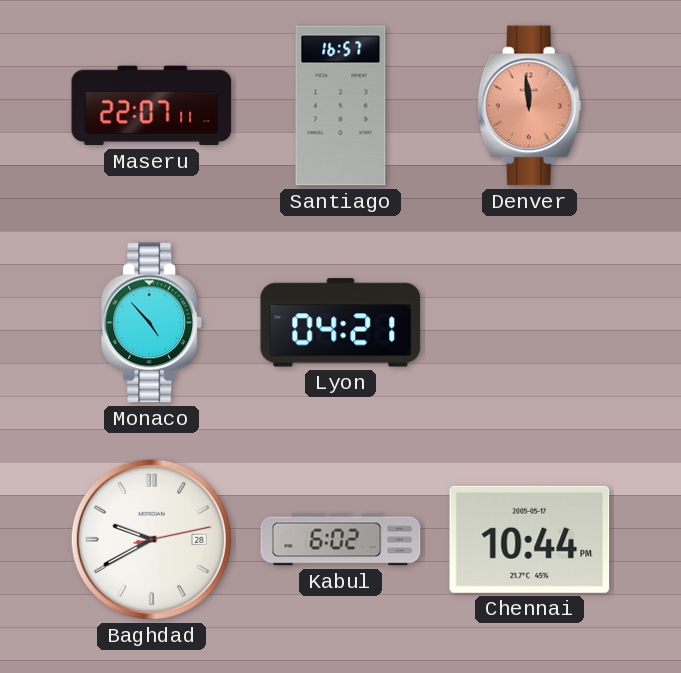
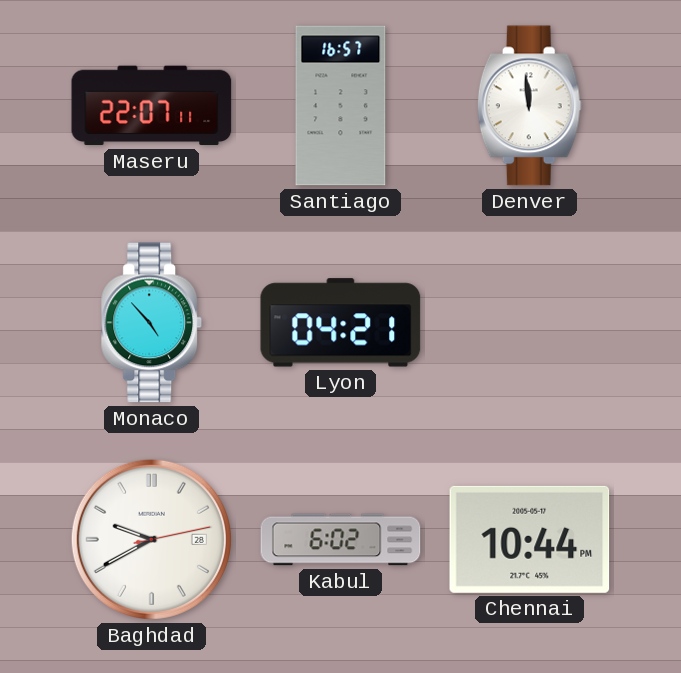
Denver dial: salmon -> white (529, 106)
